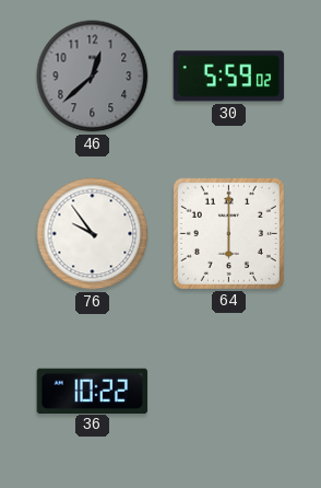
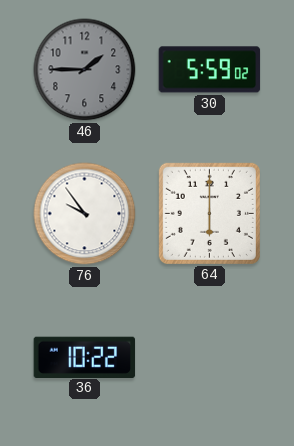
46: 12:38 -> 1:45 (85, 70)
